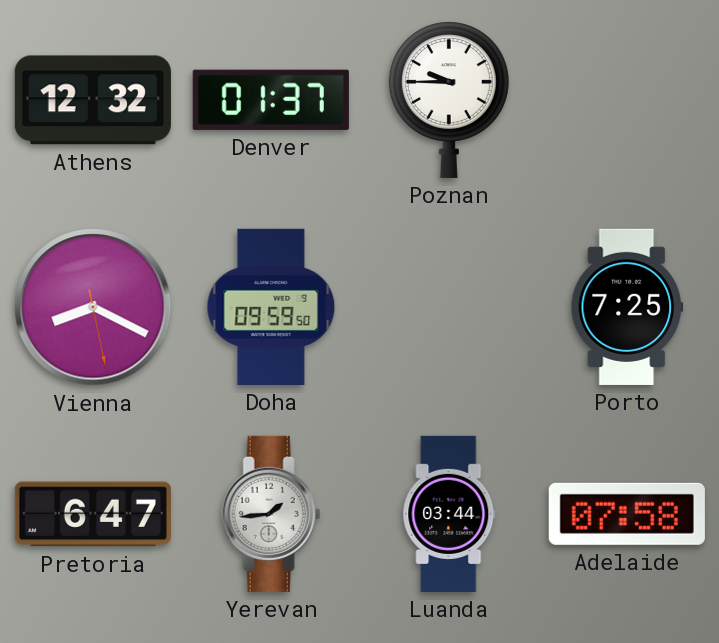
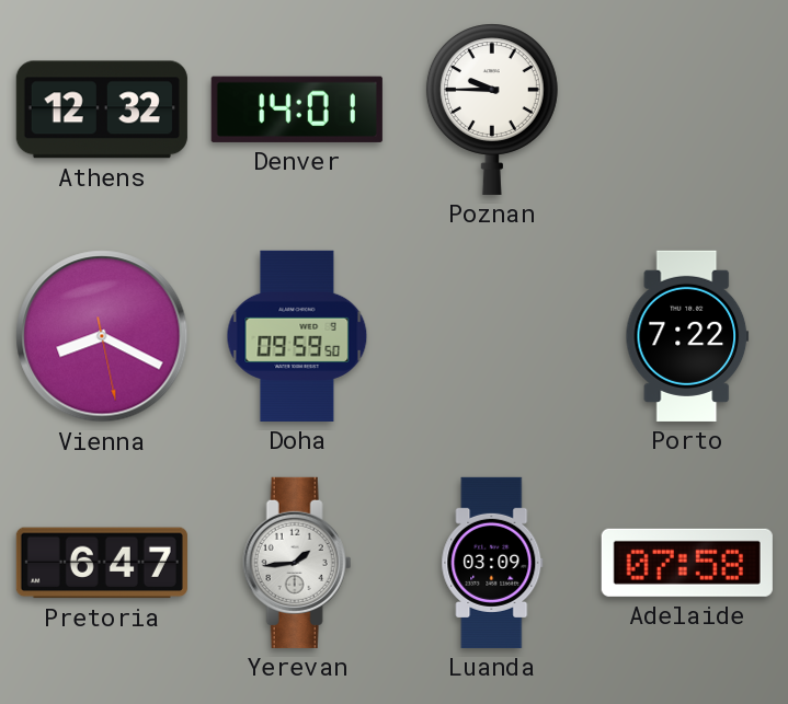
Denver: 01:37 -> 14:01 (297, 109)
Porto: 7:25 -> 7:22 (687, 336)
Luanda: 03:44 -> 03:09 (492, 563)
